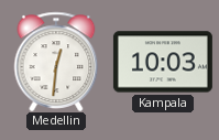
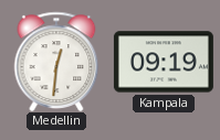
Kampala: 10:03 -> 09:19 (164, 62)
